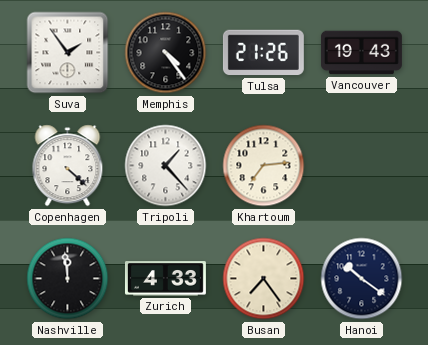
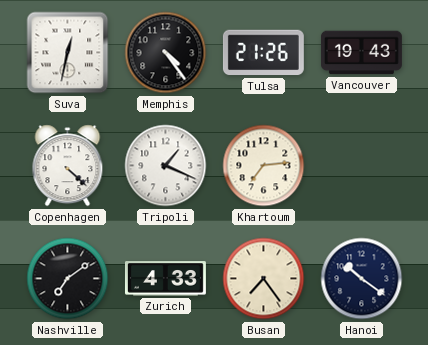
Suva: 1:54 -> 12:32 (68, 53)
Tripoli: 1:23 -> 1:19 (166, 166)
Nashville: 11:59 -> 7:09 (68, 279)
